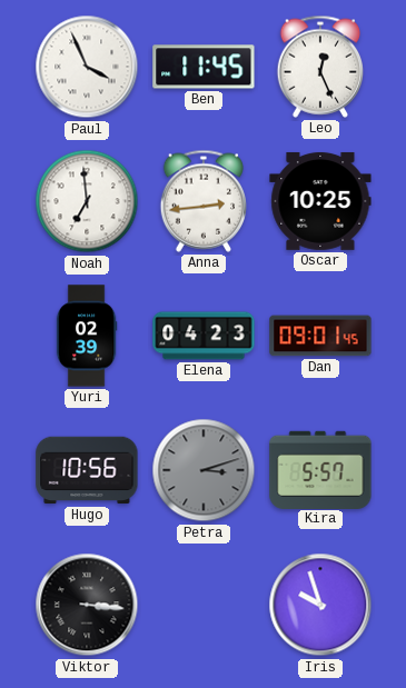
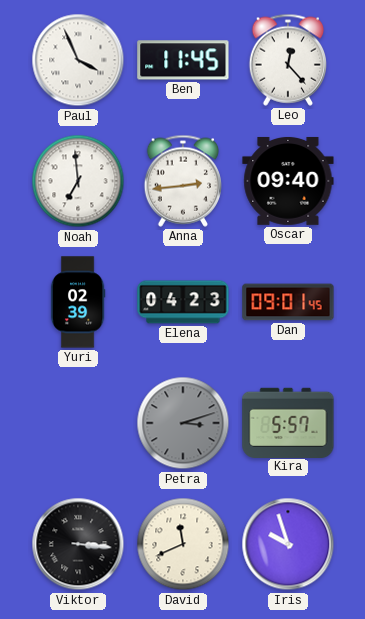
Leo: 12:26 -> 12:23 (287, 60)
Oscar: 10:25 -> 09:40 (288, 181)
Hugo: 10:56 -> none (87, 470)
David: none -> 11:41 (183, 544)
